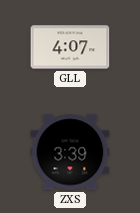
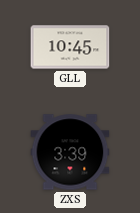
GLL: 4:07 -> 10:45 (70, 47)
